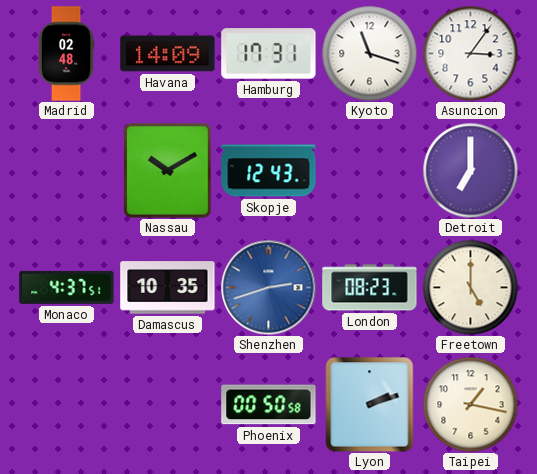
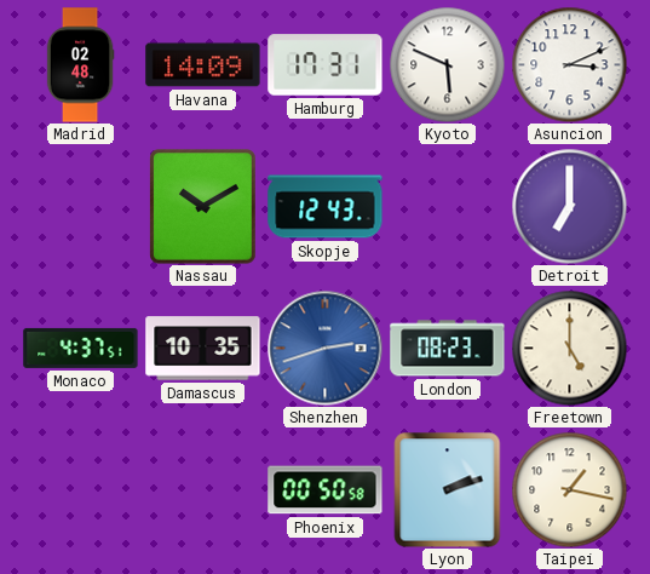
Kyoto: 11:18 -> 5:49 (447, 64)
Asuncion: 3:06 -> 3:11 (569, 64)
